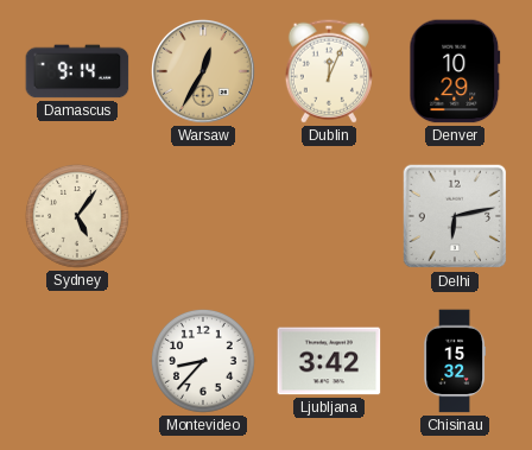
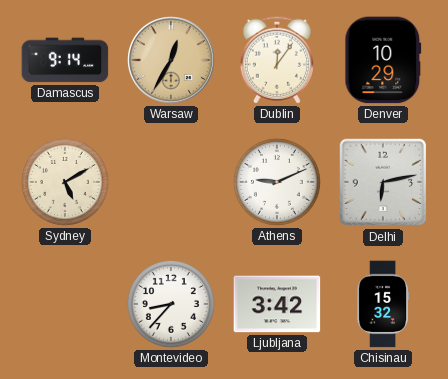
Dublin: 12:04 -> 12:06 (277, 60)
Sydney: 5:06 -> 5:10 (65, 182)
Athens: none -> 9:11 (277, 182)
